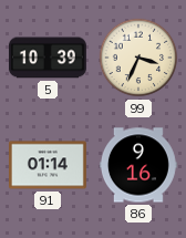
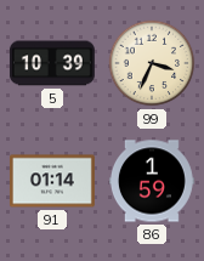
86: 9:16 -> 1:59 (152, 181)
